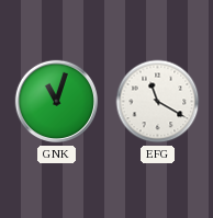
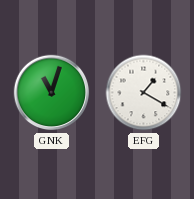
EFG: 11:20 -> 1:20 (144, 93)
